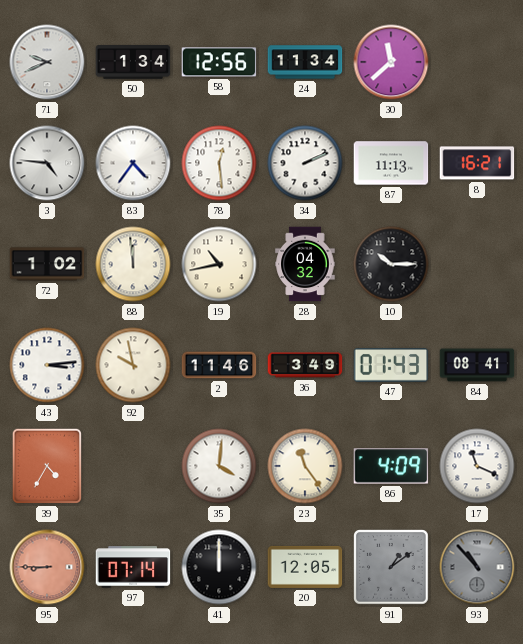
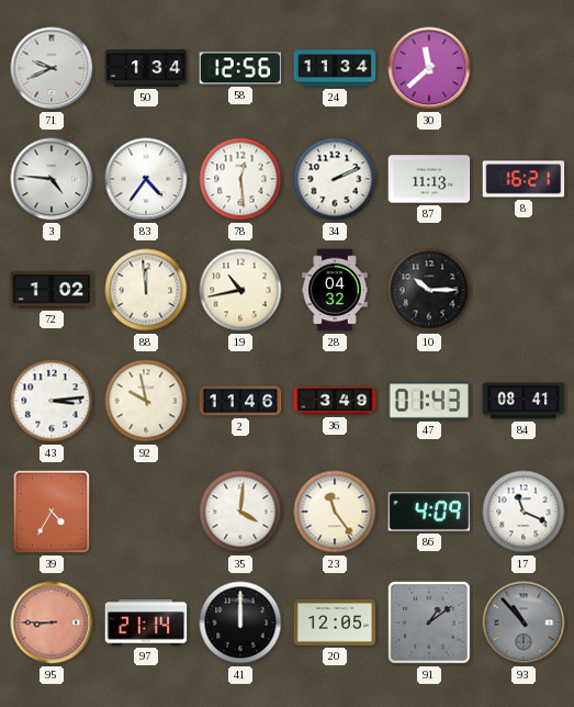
97: 07:14 -> 21:14 (146, 622)
